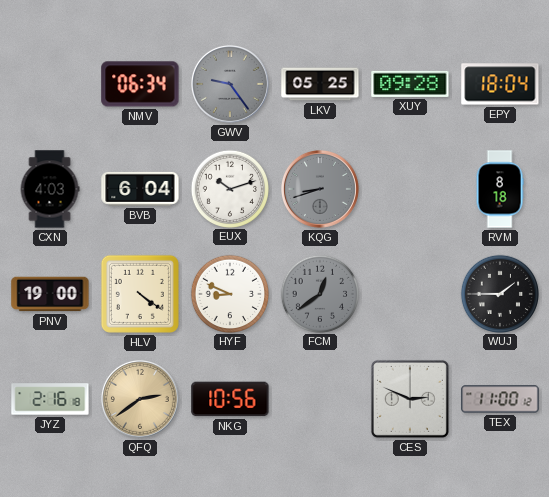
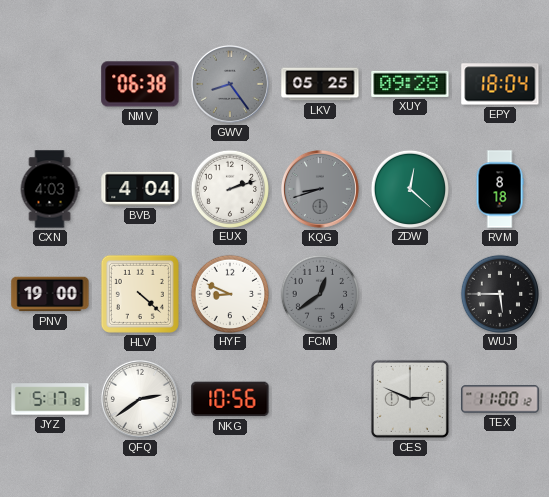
NMV: 06:34 -> 06:38 (140, 84)
GWV: 9:24 -> 8:24 (230, 84)
BVB: 6:04 -> 4:04 (140, 189)
EUX: 10:12 -> 2:12 (229, 188)
ZDW: none -> 12:22 (409, 188)
HLV: 4:21 -> 4:22 (140, 294)
WUJ: 1:45 -> 5:45 (499, 293)
JYZ: 2:16 -> 5:17 (50, 399)
QFQ dial: champagne -> white (140, 399)
